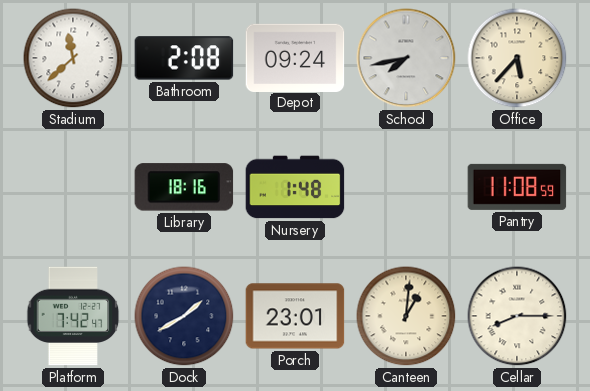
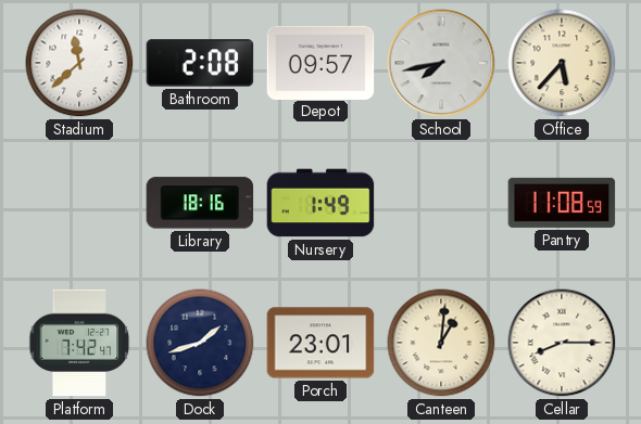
Depot: 09:24 -> 09:57 (320, 62)
Nursery: 1:48 -> 1:49 (320, 203)
Dock: 1:40 -> 1:42 (200, 343)
